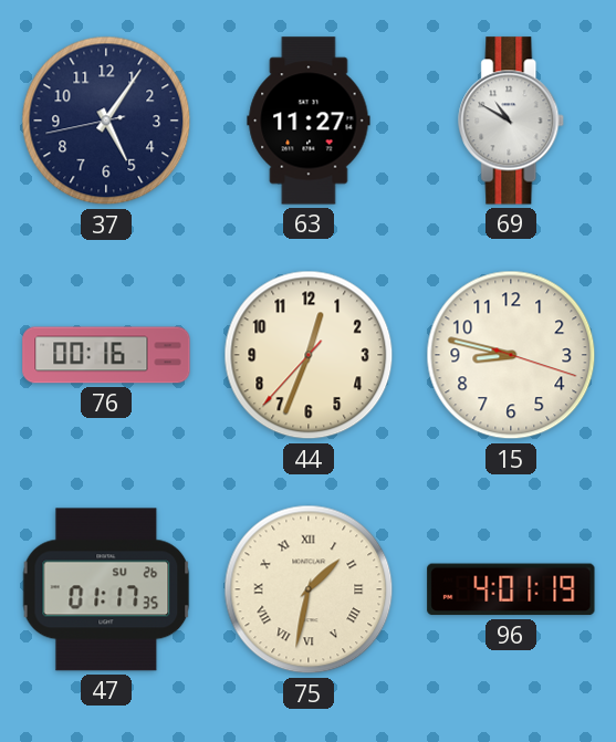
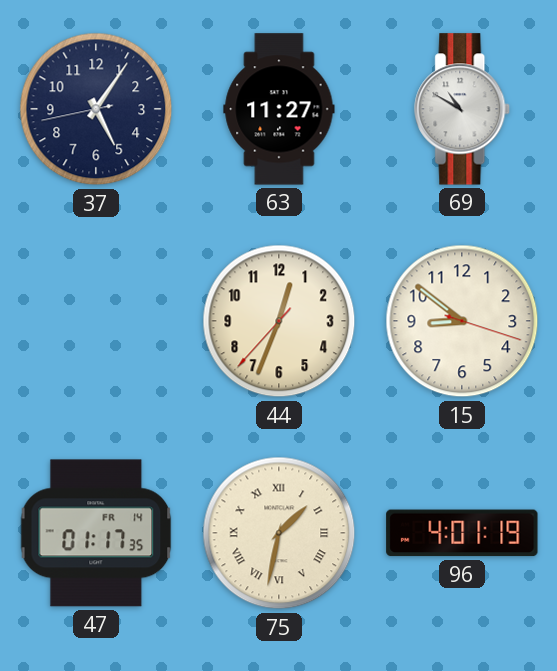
76: 00:16 -> none (106, 355)
15: 8:47 -> 8:51 (462, 321)
47 date: SU 26 -> FR 14 (96, 533)
